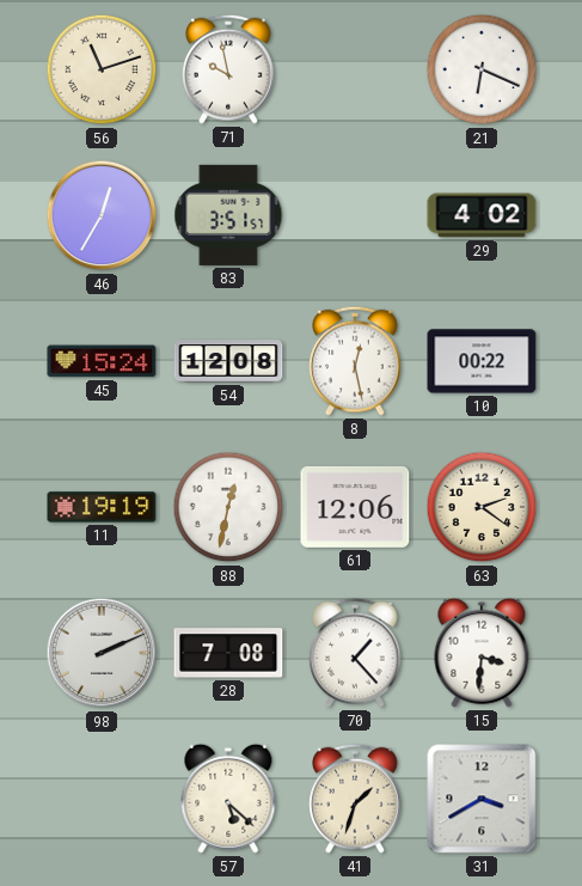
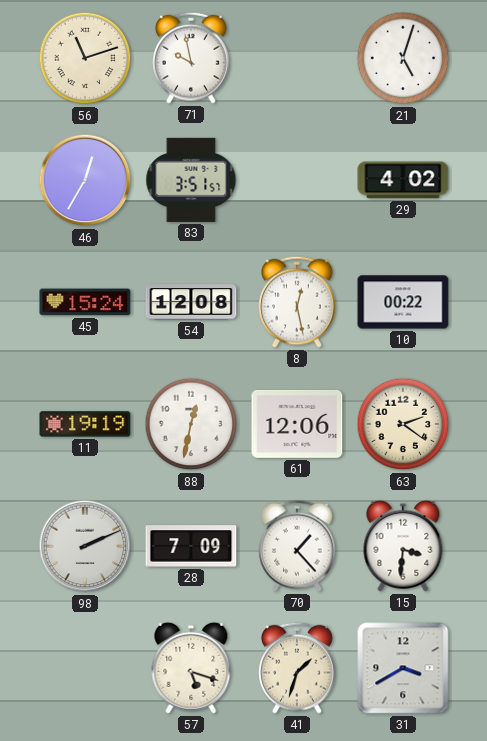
21: 6:19 -> 5:03 (403, 58)
28: 7:08 -> 7:09 (191, 546)
57: 5:22 -> 5:18 (191, 668)
